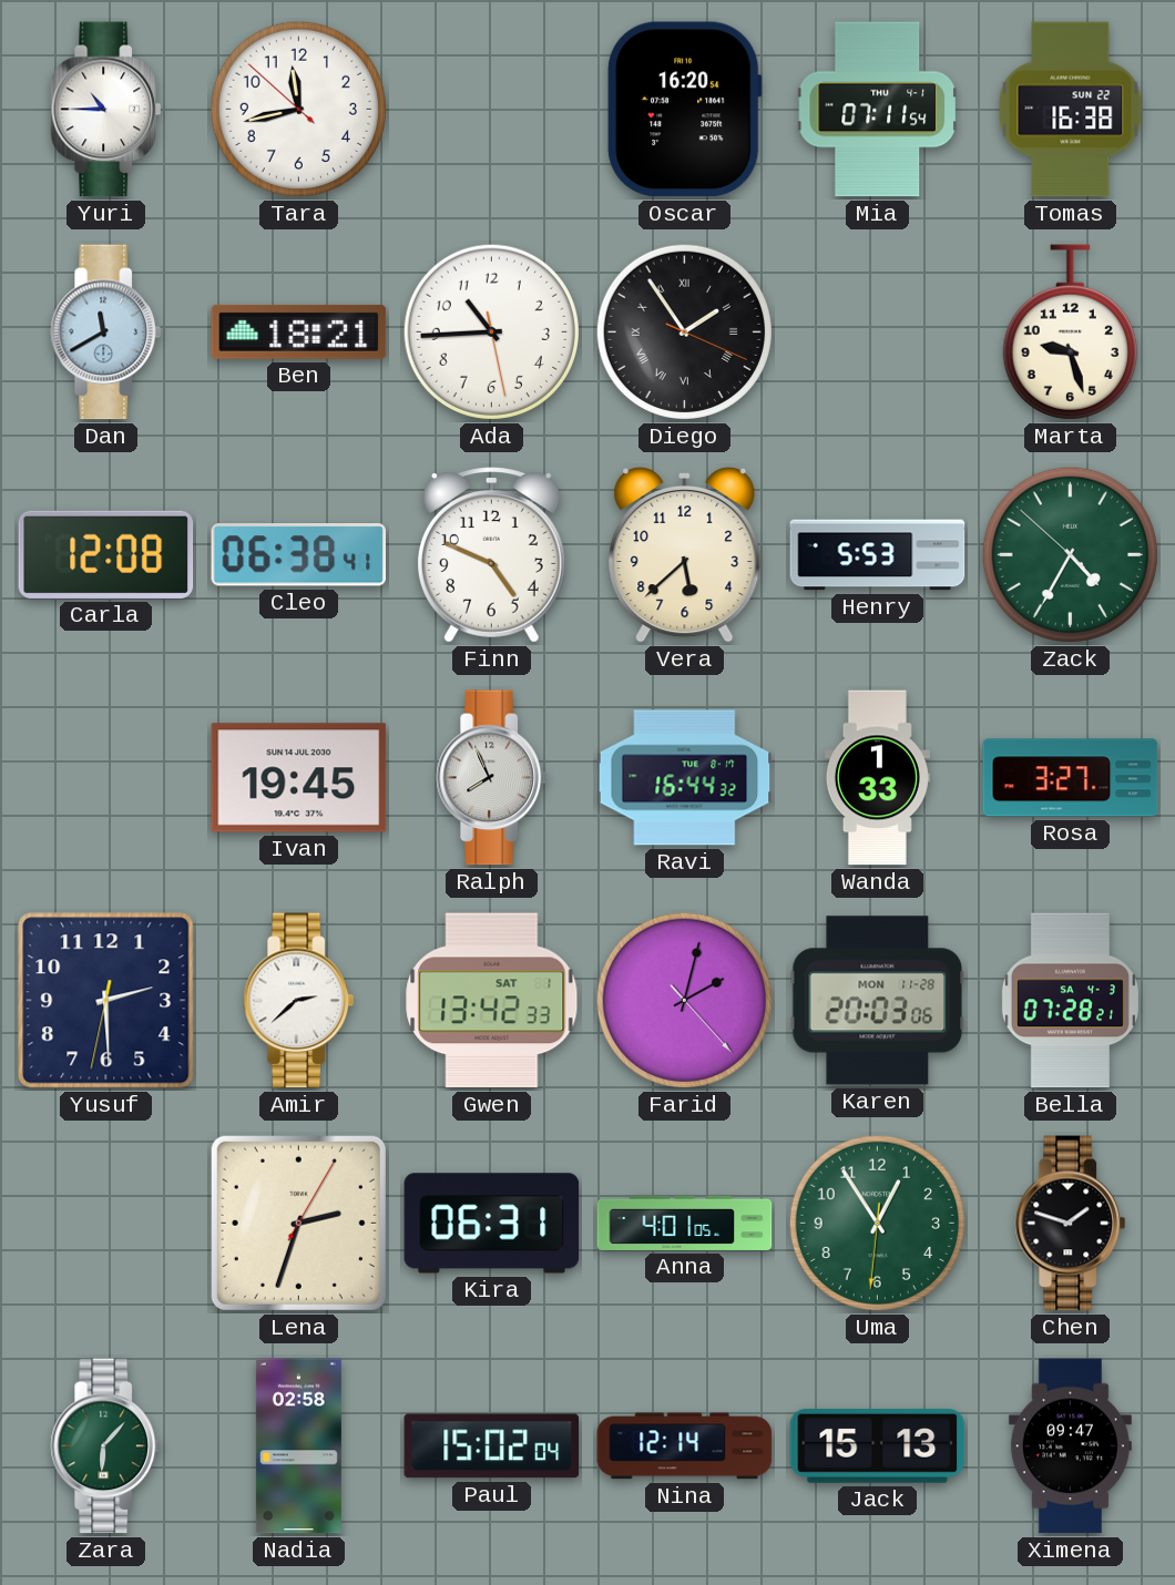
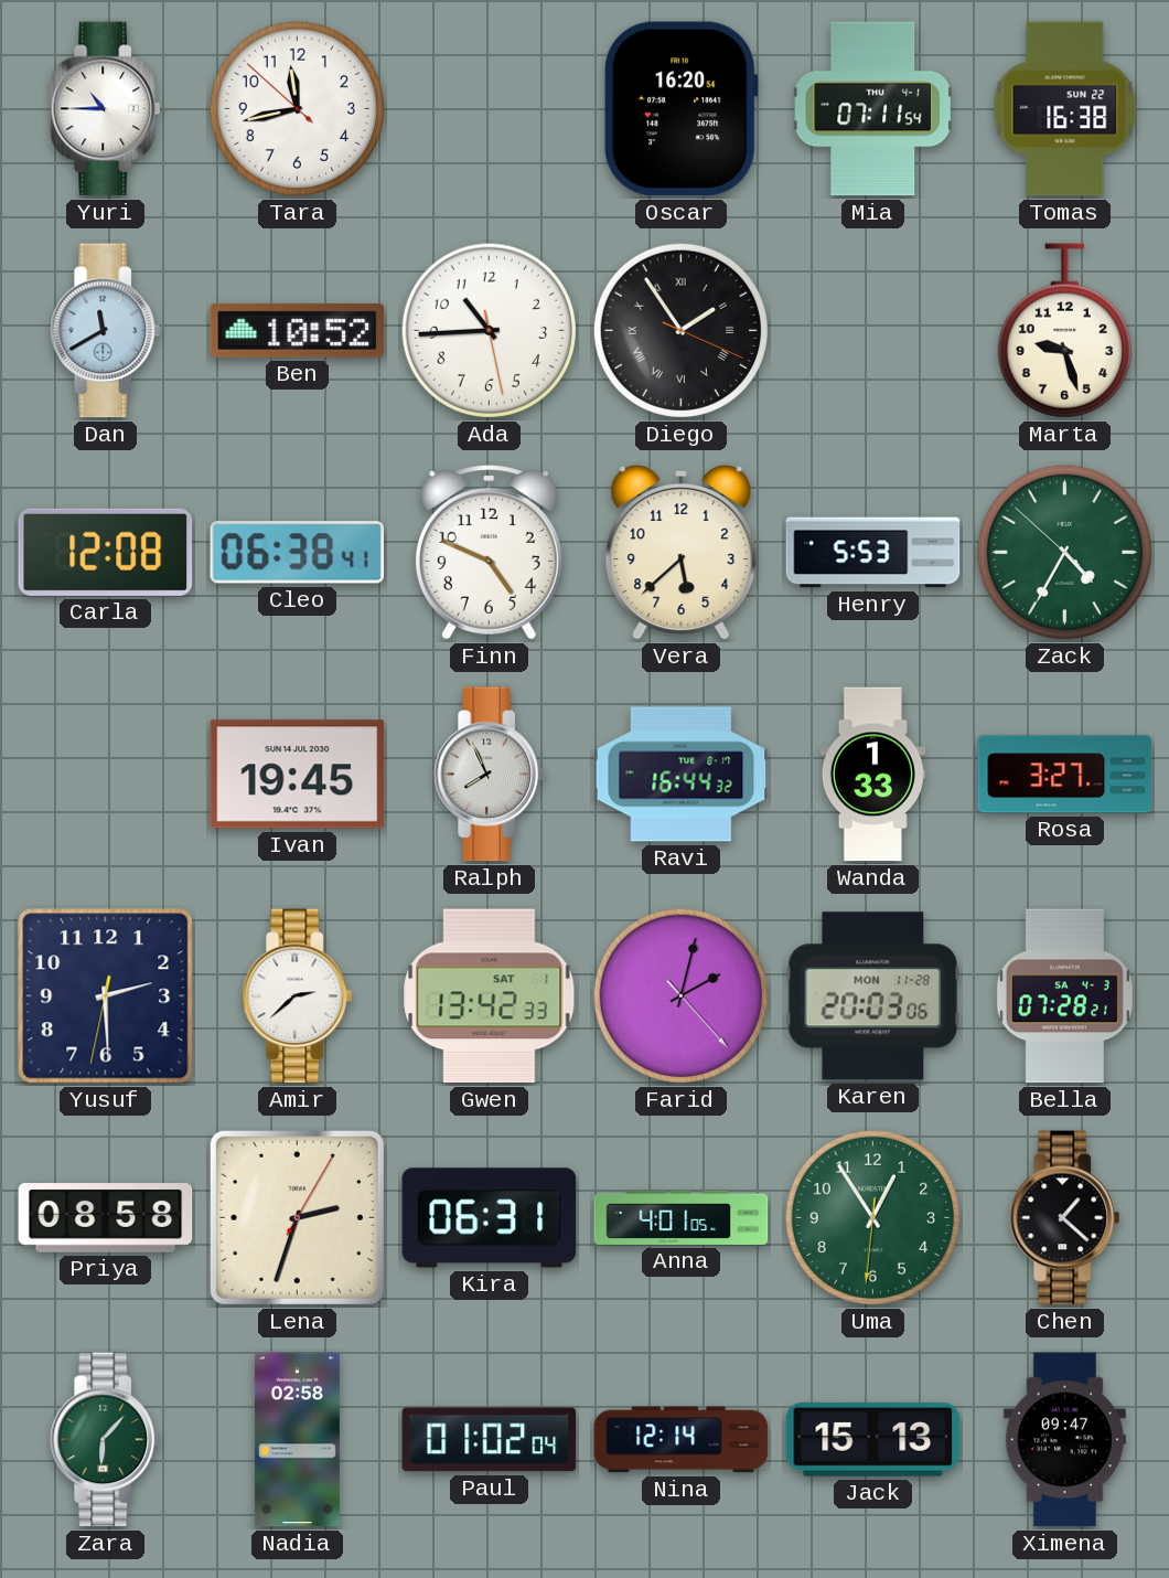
Ben: 18:21 -> 10:52 (298, 330)
Priya: none -> 08:58 (106, 1218)
Chen: 1:48 -> 1:22 (1065, 1218)
Paul: 15:02 -> 01:02 (490, 1440)
